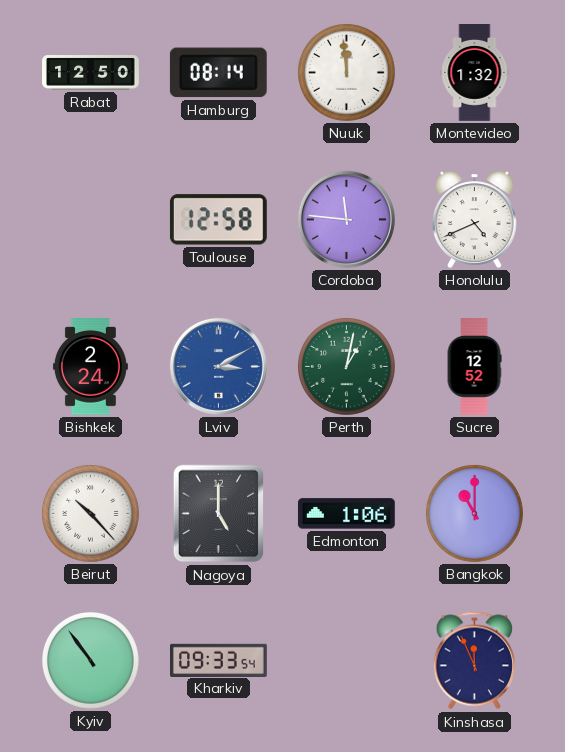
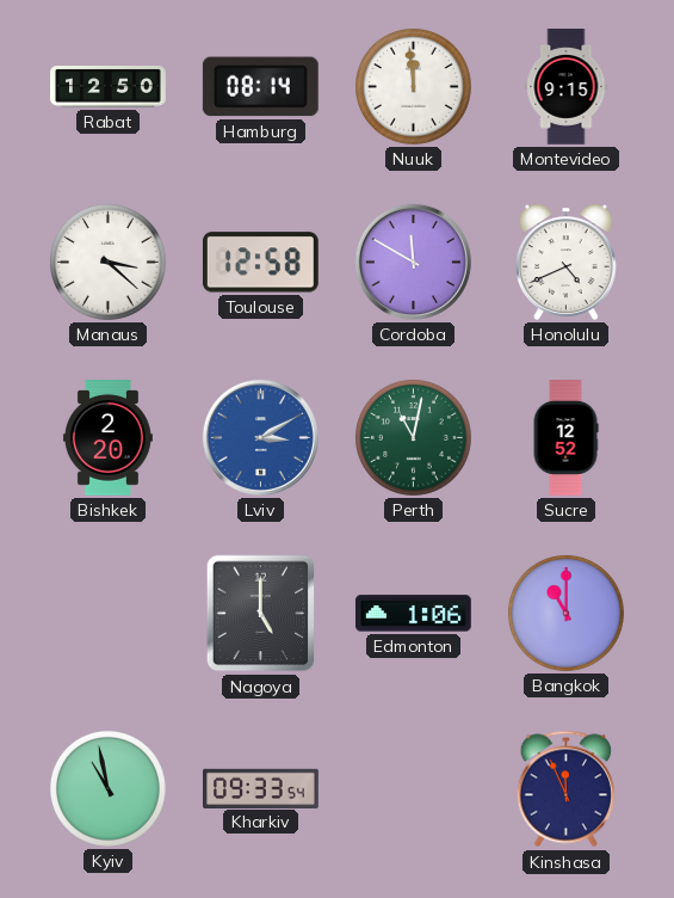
Montevideo: 1:32 -> 9:15 (567, 87)
Manaus: none -> 3:22 (107, 262)
Cordoba: 11:46 -> 11:50 (413, 262)
Bishkek: 2:24 -> 2:20 (107, 438)
Perth: 1:02 -> 11:02 (413, 437)
Beirut: 10:23 -> none (90, 513)
Kyiv: 10:54 -> 10:58 (107, 788)
